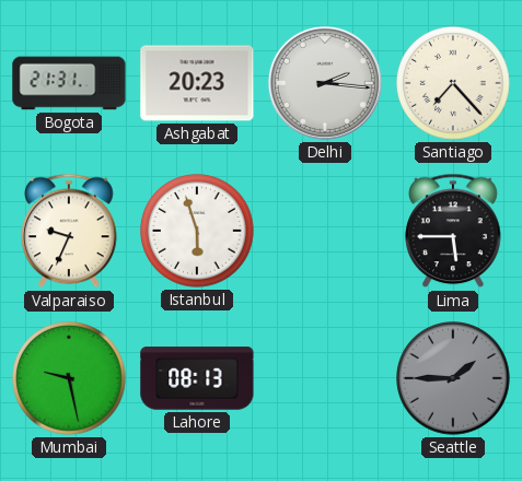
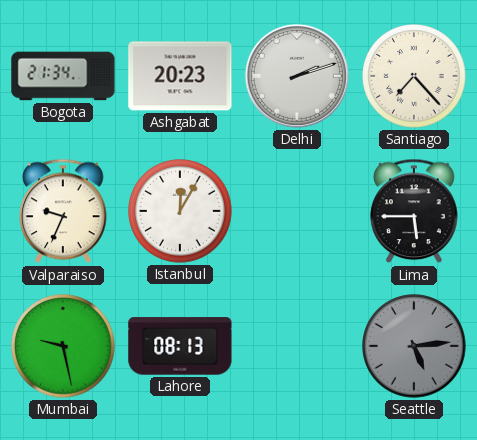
Bogota: 21:31 -> 21:34 (63, 76)
Delhi: 2:16 -> 2:12 (297, 76)
Istanbul: 5:57 -> 12:05 (180, 211)
Seattle: 1:45 -> 5:14 (414, 346)
